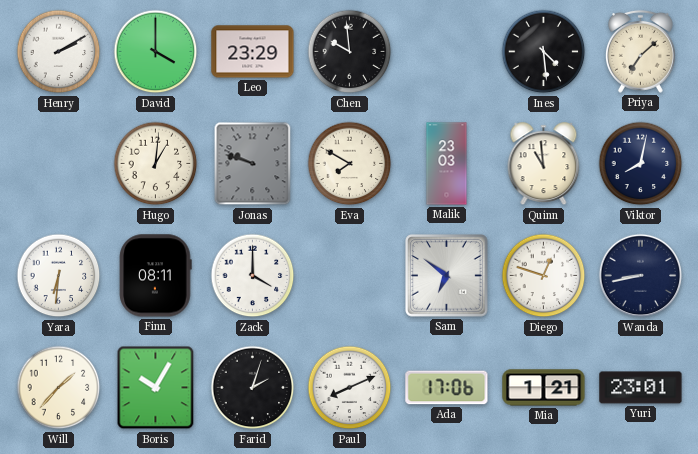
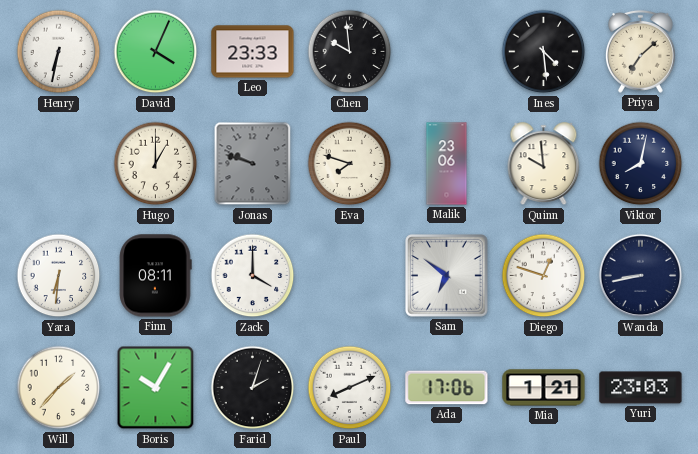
Henry: 2:10 -> 6:32 (59, 52)
David: 4:00 -> 4:04 (156, 52)
Leo: 23:29 -> 23:33 (253, 52)
Hugo: 1:01 -> 1:00 (156, 164)
Eva: 7:50 -> 7:48 (350, 164)
Malik: 23:03 -> 23:06 (447, 164)
Quinn: 10:59 -> 9:59 (544, 164)
Yuri: 23:01 -> 23:03 (641, 388)
